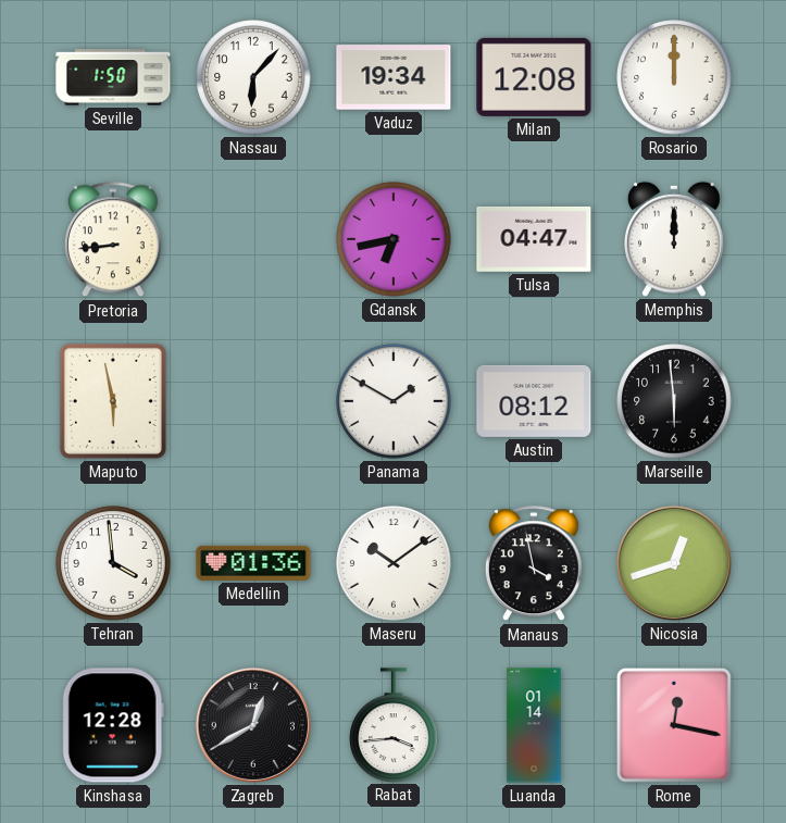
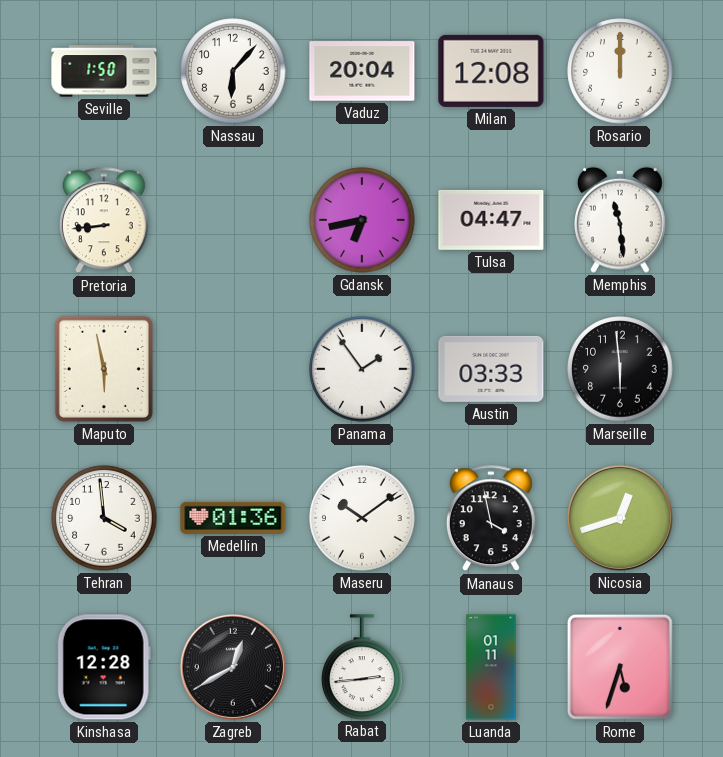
Vaduz: 19:34 -> 20:04 (362, 71)
Memphis: 12:00 -> 11:29 (621, 220)
Panama: 1:50 -> 1:54 (362, 369)
Austin: 08:12 -> 03:33 (491, 369)
Rabat: 3:44 -> 2:44 (362, 667)
Luanda: 01:14 -> 01:11 (491, 667)
Rome: 12:17 -> 5:33 (620, 667)
